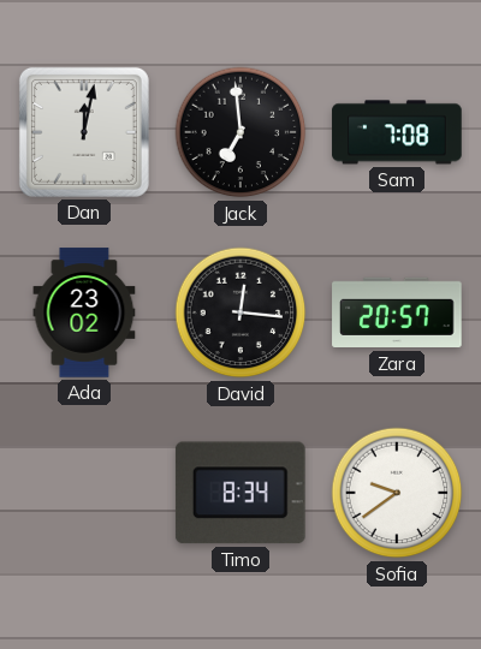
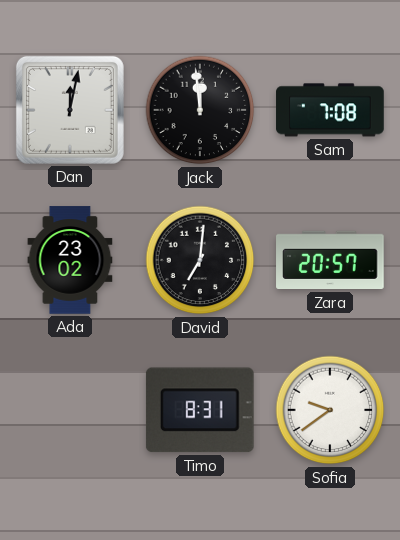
Jack: 6:59 -> 11:59 (200, 110)
David: 12:16 -> 7:01 (200, 260)
Timo: 8:34 -> 8:31 (200, 410)
